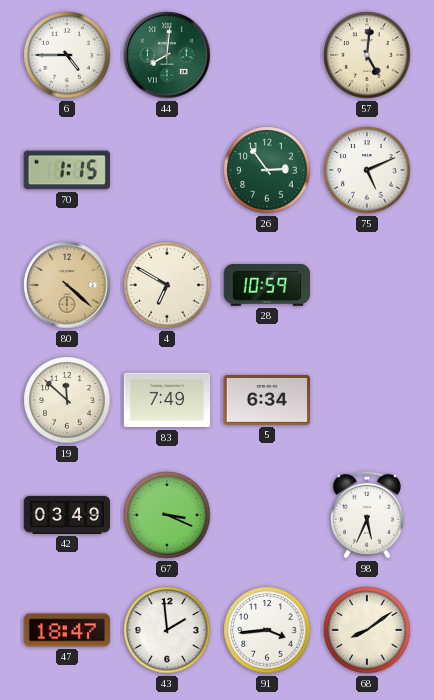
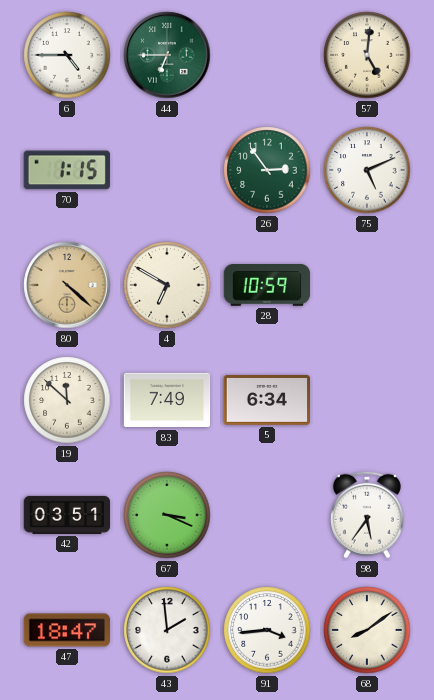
44: 8:01 -> 6:45 (167, 55)
42: 03:49 -> 03:51 (67, 515)
98: 5:34 -> 5:36 (367, 515)
